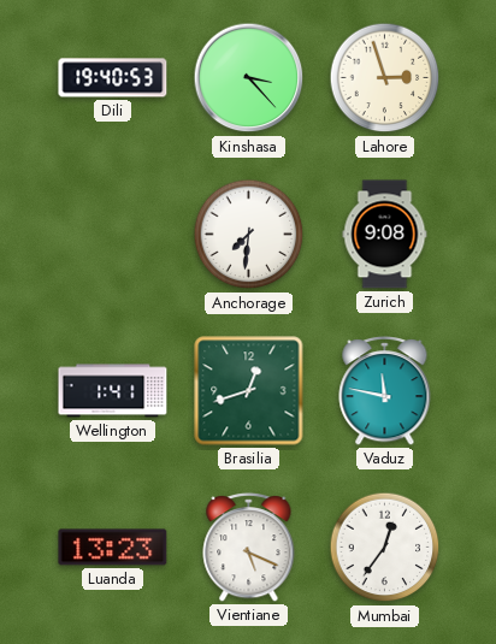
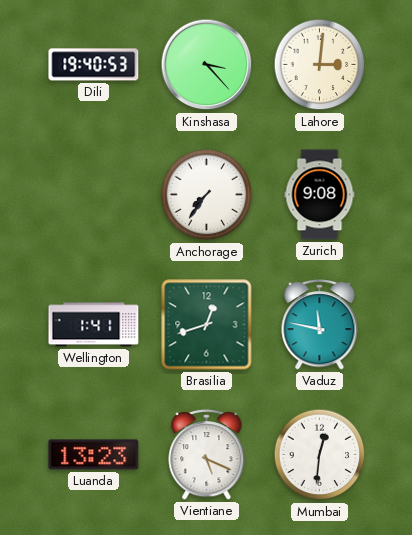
Lahore: 2:57 -> 3:01 (320, 65)
Anchorage: 7:31 -> 7:36 (207, 195)
Mumbai: 12:36 -> 12:31 (320, 455)
